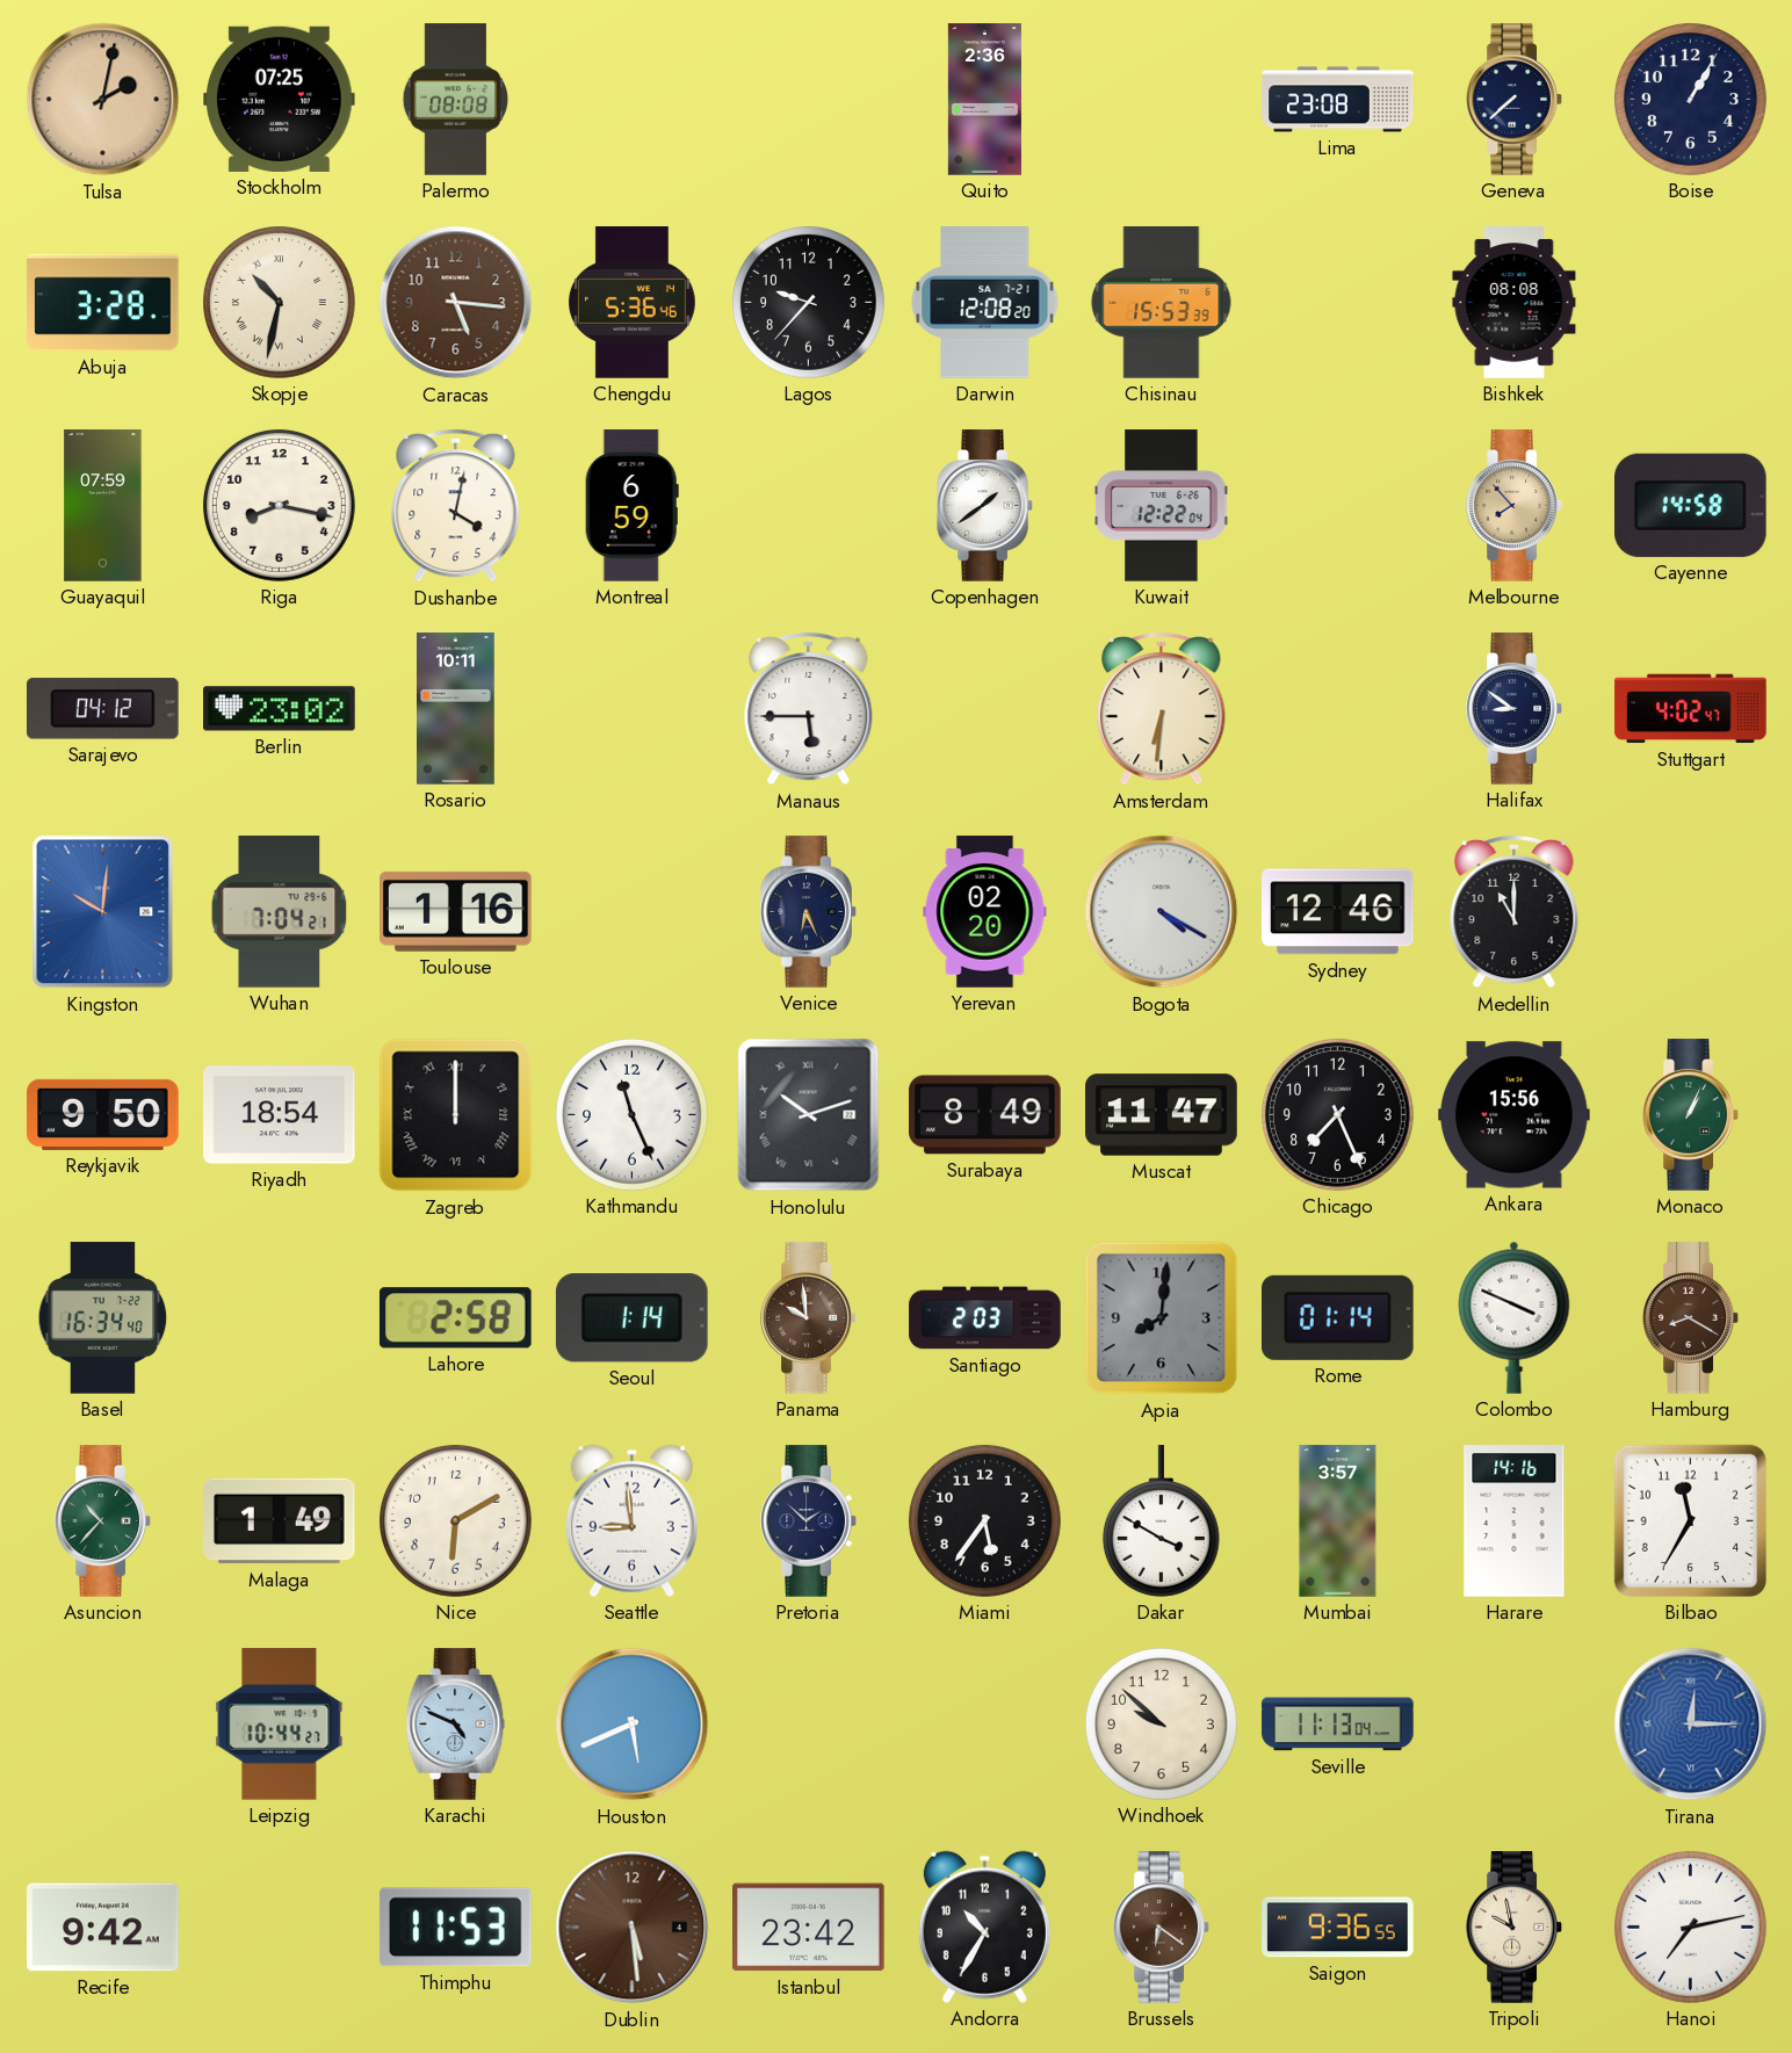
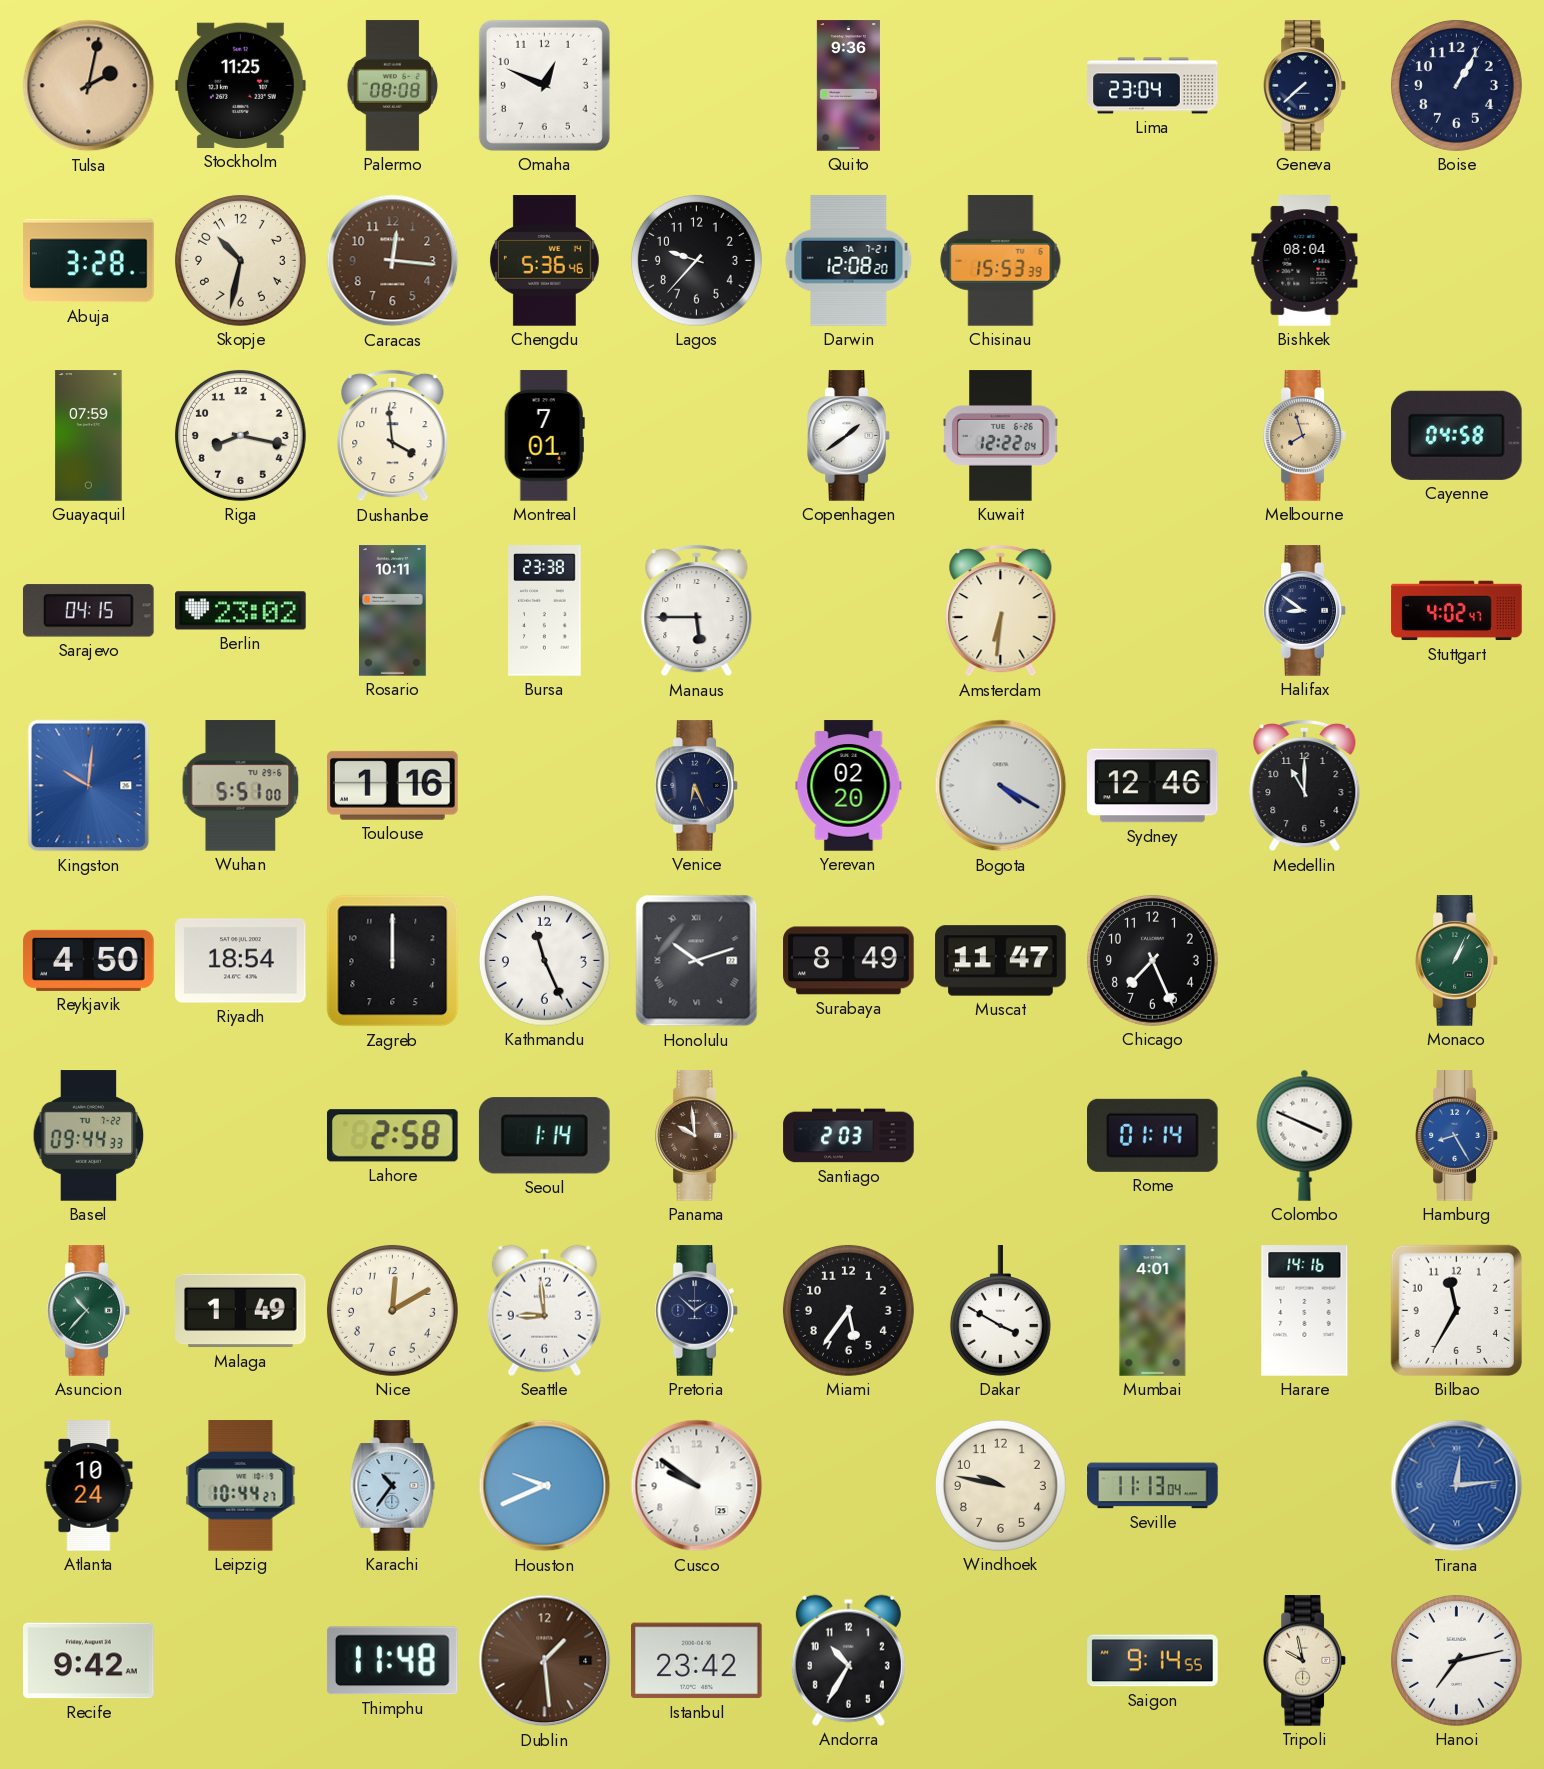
Stockholm: 07:25 -> 11:25 (241, 85)
Omaha: none -> 12:49 (544, 85)
Quito: 2:36 -> 9:36 (848, 86)
Lima: 23:08 -> 23:04 (1153, 86)
Skopje numerals: Roman -> Arabic (240, 260)
Caracas: 5:16 -> 12:16 (393, 261)
Bishkek: 08:08 -> 08:04 (1305, 261)
Dushanbe: 4:02 -> 3:59 (393, 436)
Montreal: 6:59 -> 7:01 (544, 436)
Melbourne: 7:53 -> 7:57 (1305, 436)
Cayenne: 14:58 -> 04:58 (1457, 435)
Sarajevo: 04:12 -> 04:15 (88, 611)
Bursa: none -> 23:38 (545, 611)
Wuhan: 7:04 -> 5:51 (241, 786)
Reykjavik: 9:50 -> 4:50 (89, 960)
Zagreb numerals: Roman -> Arabic (393, 961)
Ankara: 15:56 -> none (1515, 1115)
Basel: 16:34 -> 09:44 (89, 1136)
Apia: 8:01 -> none (1162, 1318)
Hamburg: 8:20 -> 8:25 (1457, 1136)
Hamburg dial: brown -> blue (1457, 1136)
Nice: 6:10 -> 12:10 (392, 1310)
Mumbai: 3:57 -> 4:01 (1153, 1311)
Atlanta: none -> 10:24 (89, 1486)
Karachi: 4:49 -> 10:36 (393, 1486)
Houston: 5:41 -> 9:41 (545, 1486)
Cusco: none -> 9:51 (697, 1486)
Windhoek: 9:52 -> 9:47 (1000, 1485)
Tirana: 12:15 -> 12:14 (1457, 1486)
Thimphu: 11:53 -> 11:48 (392, 1661)
Dublin: 5:29 -> 1:29 (545, 1661)
Brussels: 6:21 -> none (1162, 1928)
Saigon: 9:36 -> 9:14 (1153, 1661)
